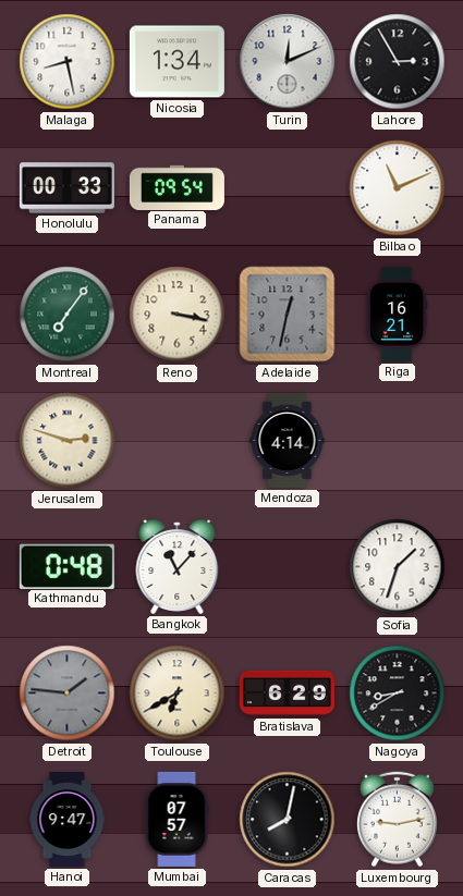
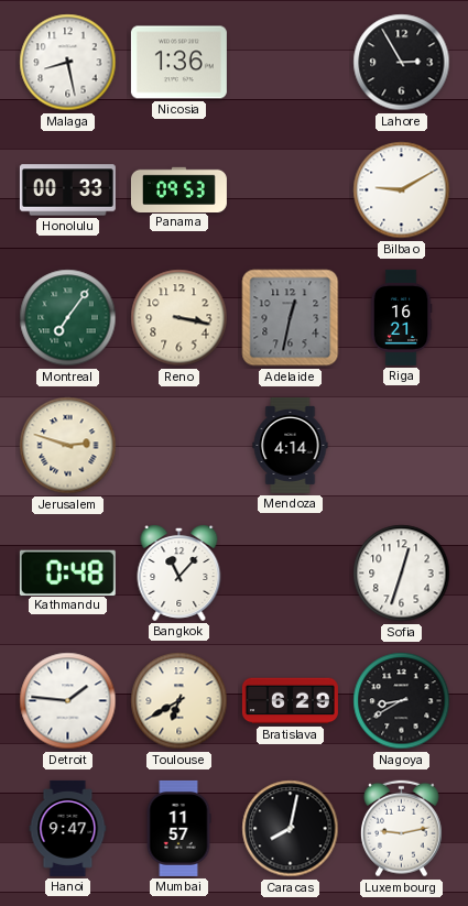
Nicosia: 1:34 -> 1:36 (178, 63)
Turin: 12:11 -> none (288, 62)
Panama: 09:54 -> 09:53 (178, 189)
Bilbao: 11:11 -> 9:10 (402, 190)
Sofia: 1:33 -> 12:33 (402, 574)
Detroit dial: grey -> white (68, 701)
Mumbai: 07:57 -> 11:57 (178, 828)
